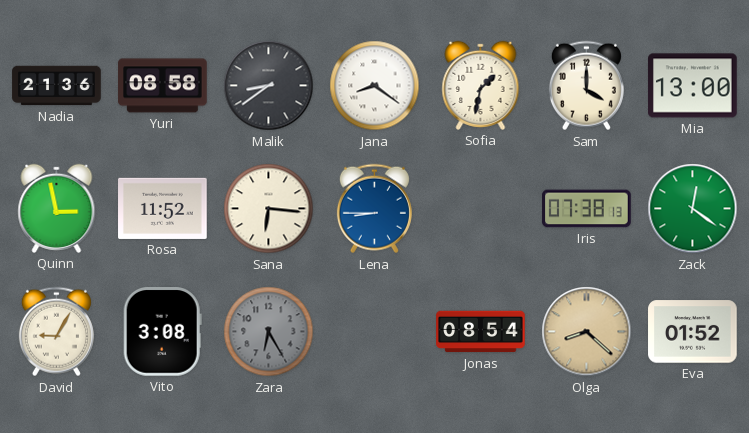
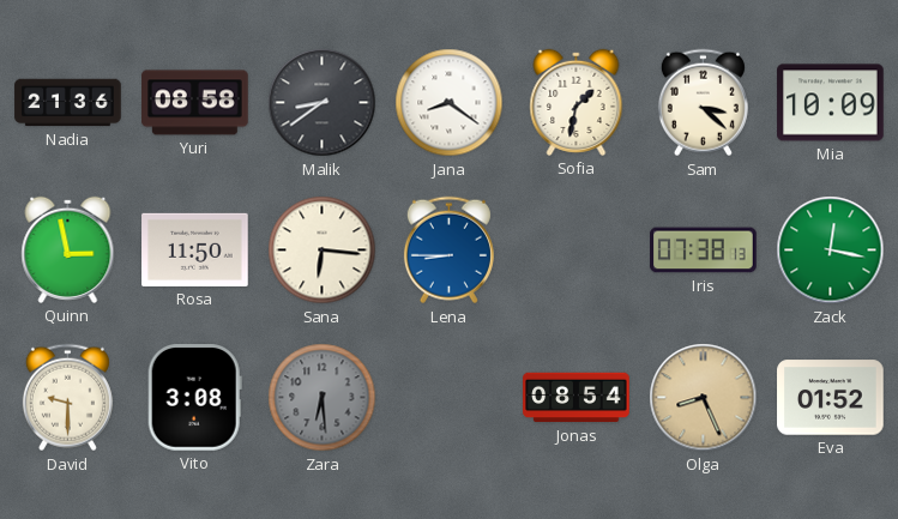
Sam: 4:00 -> 3:22 (703, 103)
Mia: 13:00 -> 10:09 (831, 103)
Rosa: 11:52 -> 11:50 (195, 249)
Zack: 12:21 -> 12:17 (831, 251)
David: 9:05 -> 9:30 (67, 398)
Zara: 6:25 -> 6:29 (323, 398)
Olga: 8:22 -> 8:26 (704, 398)
